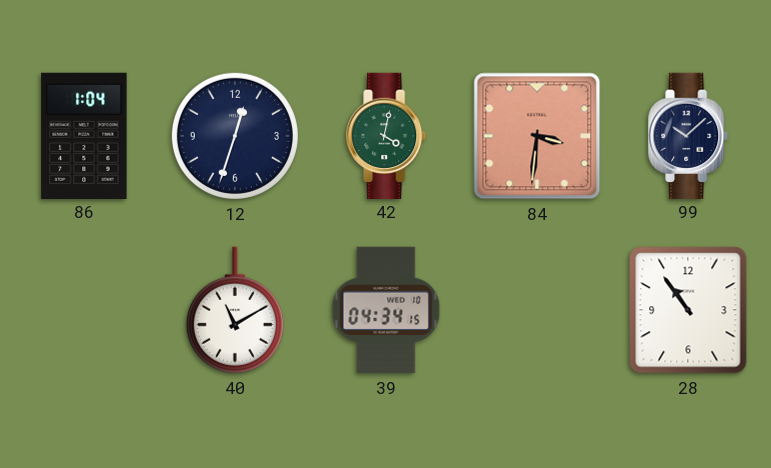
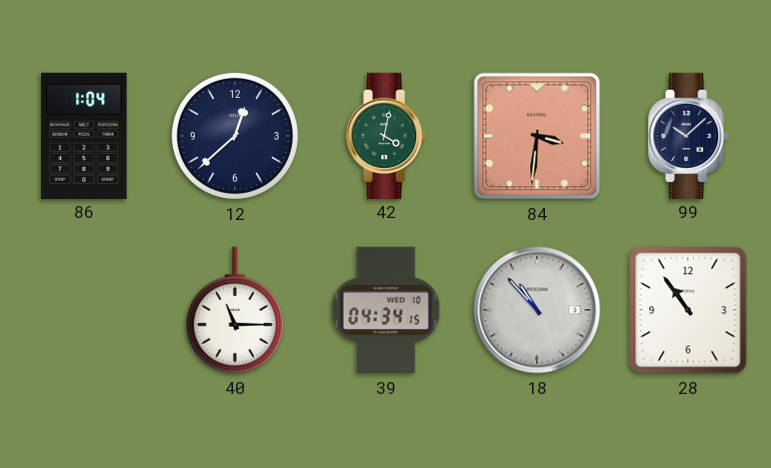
12: 12:33 -> 12:38 (235, 136)
40: 11:10 -> 11:15 (235, 310)
18: none -> 10:53 (537, 310)
